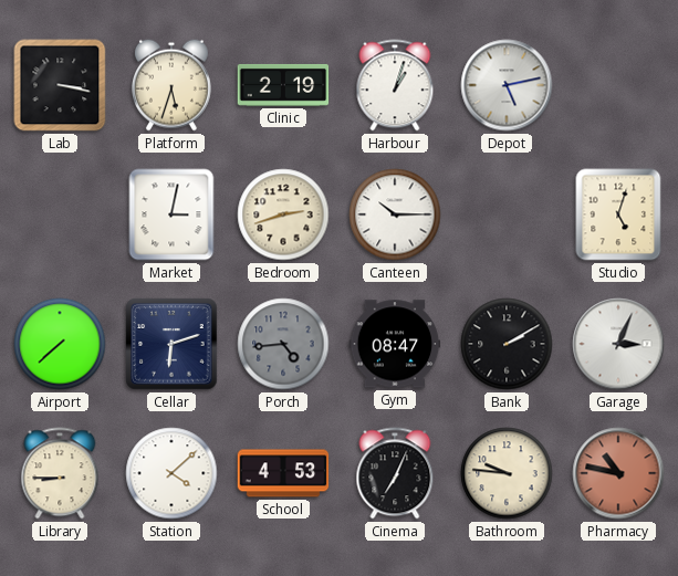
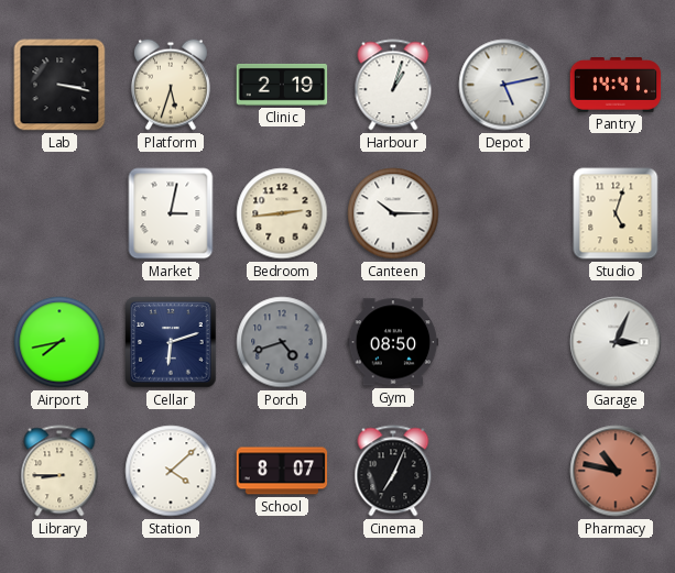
Pantry: none -> 14:41 (616, 85)
Bedroom: 2:42 -> 2:44 (282, 213)
Airport: 7:38 -> 7:43 (59, 342)
Porch: 4:44 -> 4:42 (282, 342)
Gym: 08:47 -> 08:50 (393, 342)
Bank: 2:10 -> none (507, 344)
School: 4:53 -> 8:07 (282, 471)
Bathroom: 9:46 -> none (507, 473)
